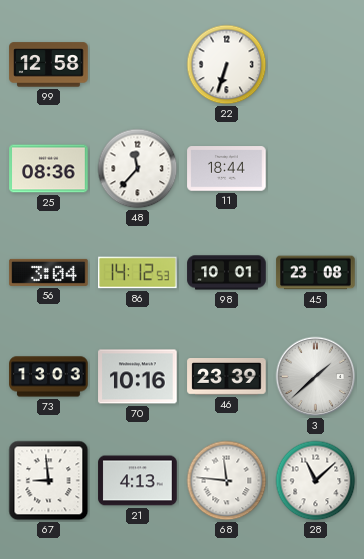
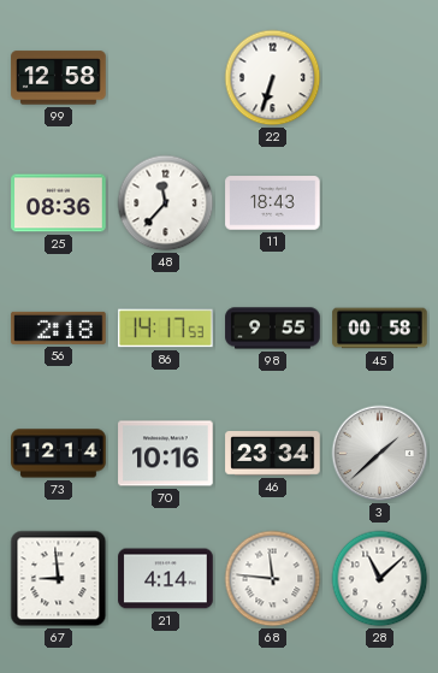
11: 18:44 -> 18:43 (273, 203)
56: 3:04 -> 2:18 (59, 327)
86: 14:12 -> 14:17 (166, 329)
98: 10:01 -> 9:55 (273, 329)
45: 23:08 -> 00:58 (380, 329)
73: 13:03 -> 12:14 (59, 454)
46: 23:39 -> 23:34 (273, 454)
21: 4:13 -> 4:14 (166, 579)
